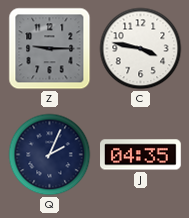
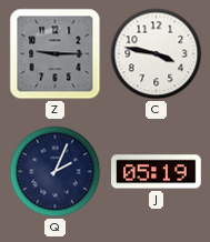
J: 04:35 -> 05:19 (157, 172)
